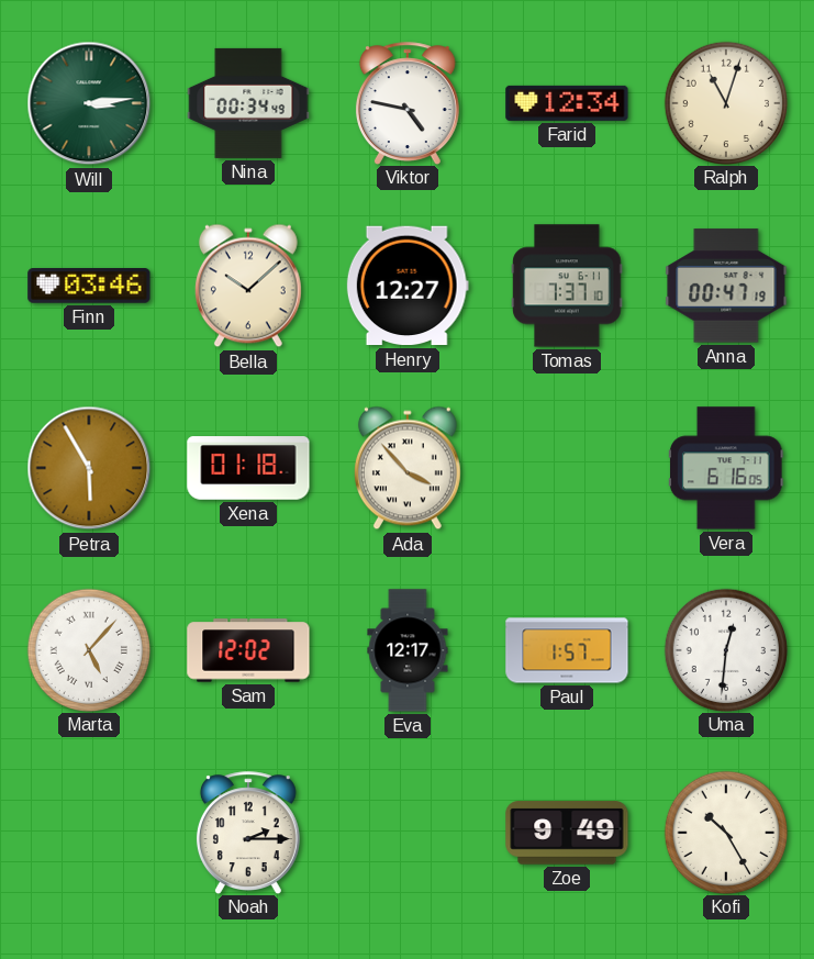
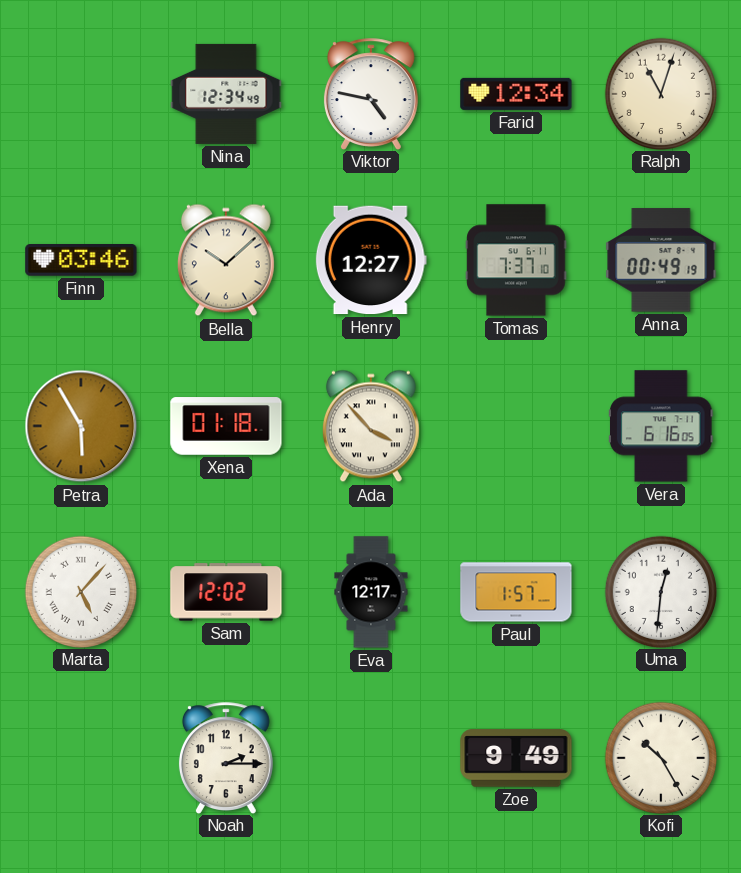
Will: 3:14 -> none (89, 103)
Nina: 00:34 -> 12:34 (226, 94)
Anna: 00:47 -> 00:49 (661, 260)
